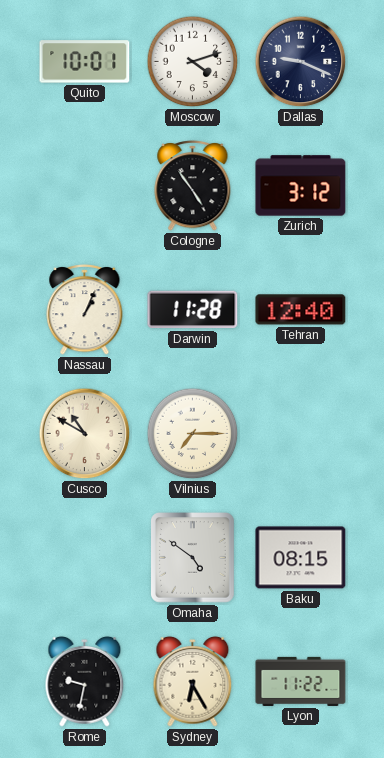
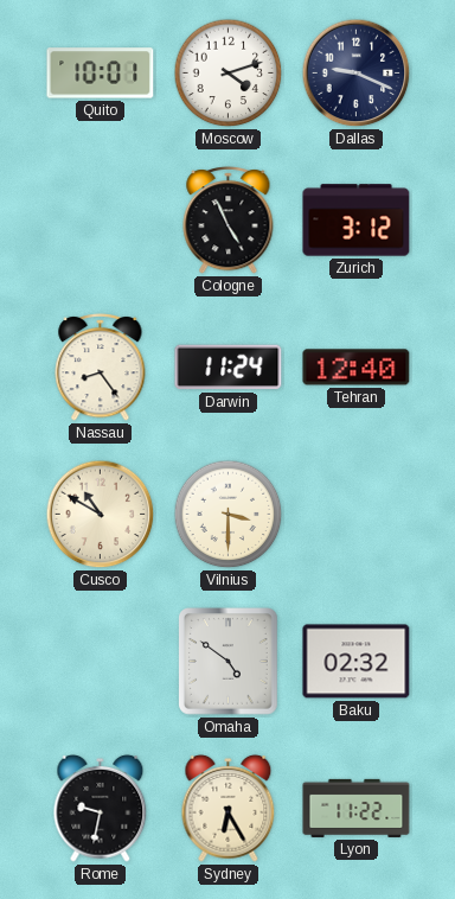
Cologne: 4:54 -> 4:56 (229, 221)
Nassau: 1:04 -> 8:24 (101, 368)
Darwin: 11:28 -> 11:24 (229, 368)
Vilnius: 7:15 -> 3:30 (229, 515)
Baku: 08:15 -> 02:32 (357, 662)
